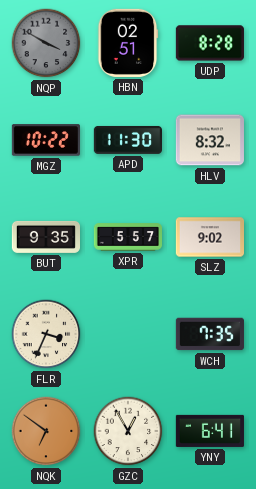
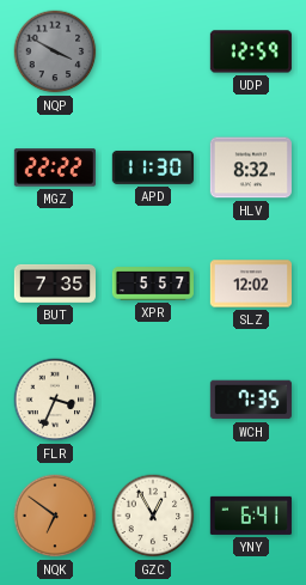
HBN: 02:51 -> none (128, 43)
UDP: 8:28 -> 12:59 (251, 51)
MGZ: 10:22 -> 22:22 (55, 167)
BUT: 9:35 -> 7:35 (54, 284)
SLZ: 9:02 -> 12:02 (250, 284)
